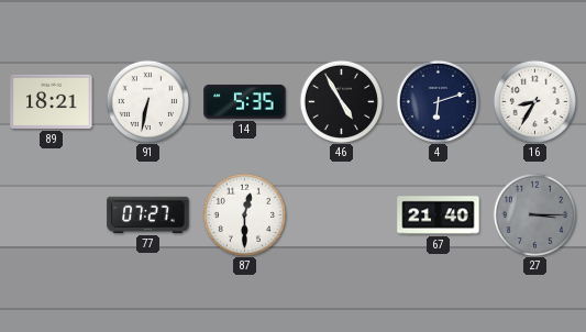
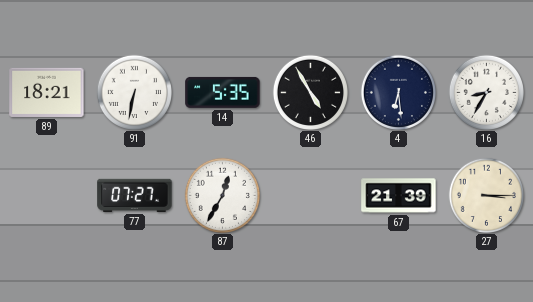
4: 6:12 -> 6:29 (398, 92)
87: 12:30 -> 12:35 (222, 195)
67: 21:40 -> 21:39 (399, 196)
27 dial: grey -> cream (486, 195)
